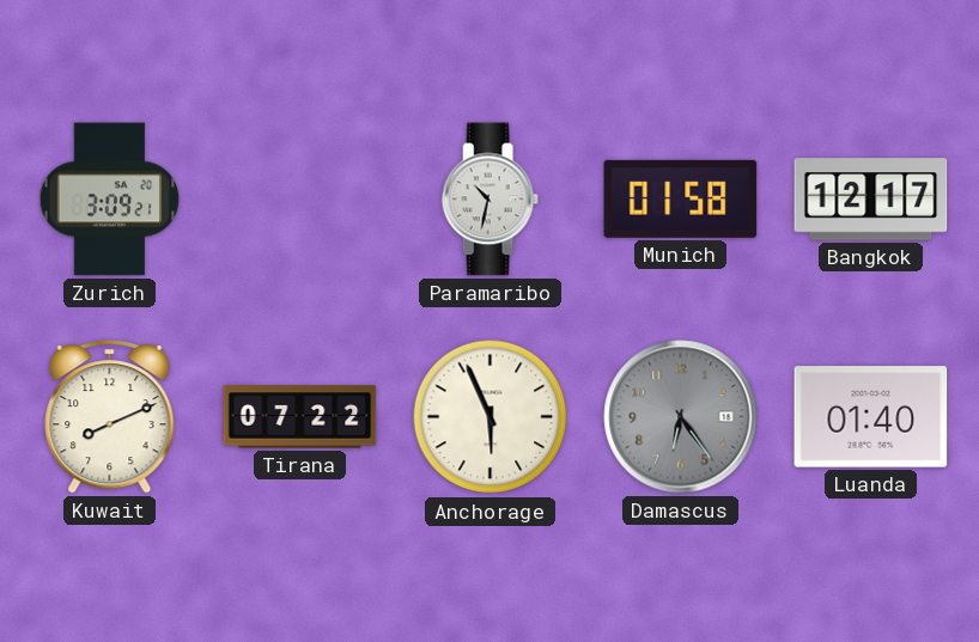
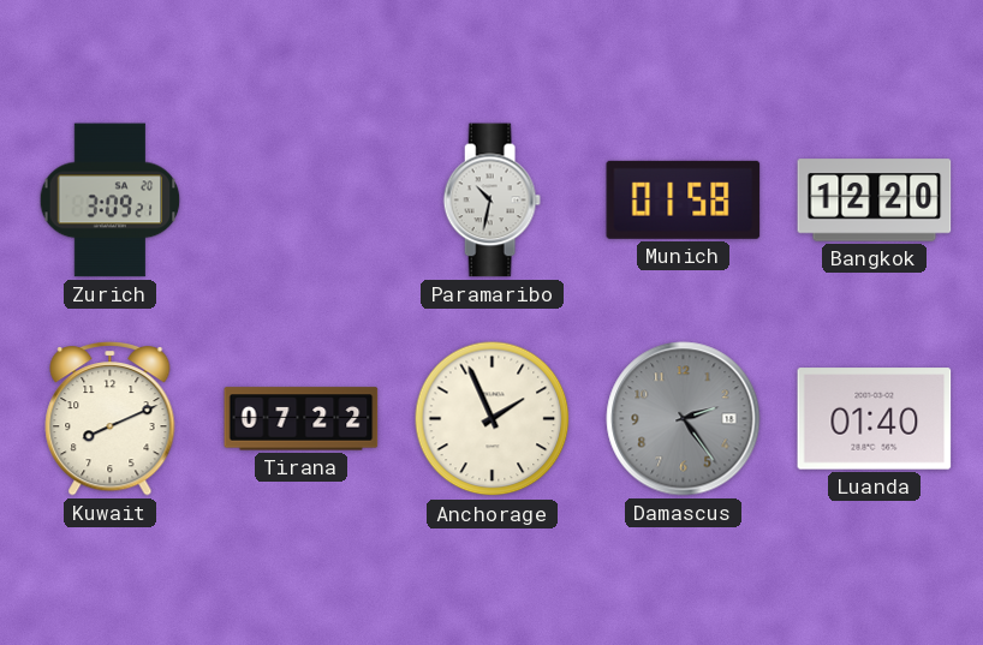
Bangkok: 12:17 -> 12:20 (875, 201)
Anchorage: 5:56 -> 1:56 (493, 419)
Damascus: 6:24 -> 2:24 (684, 419)
